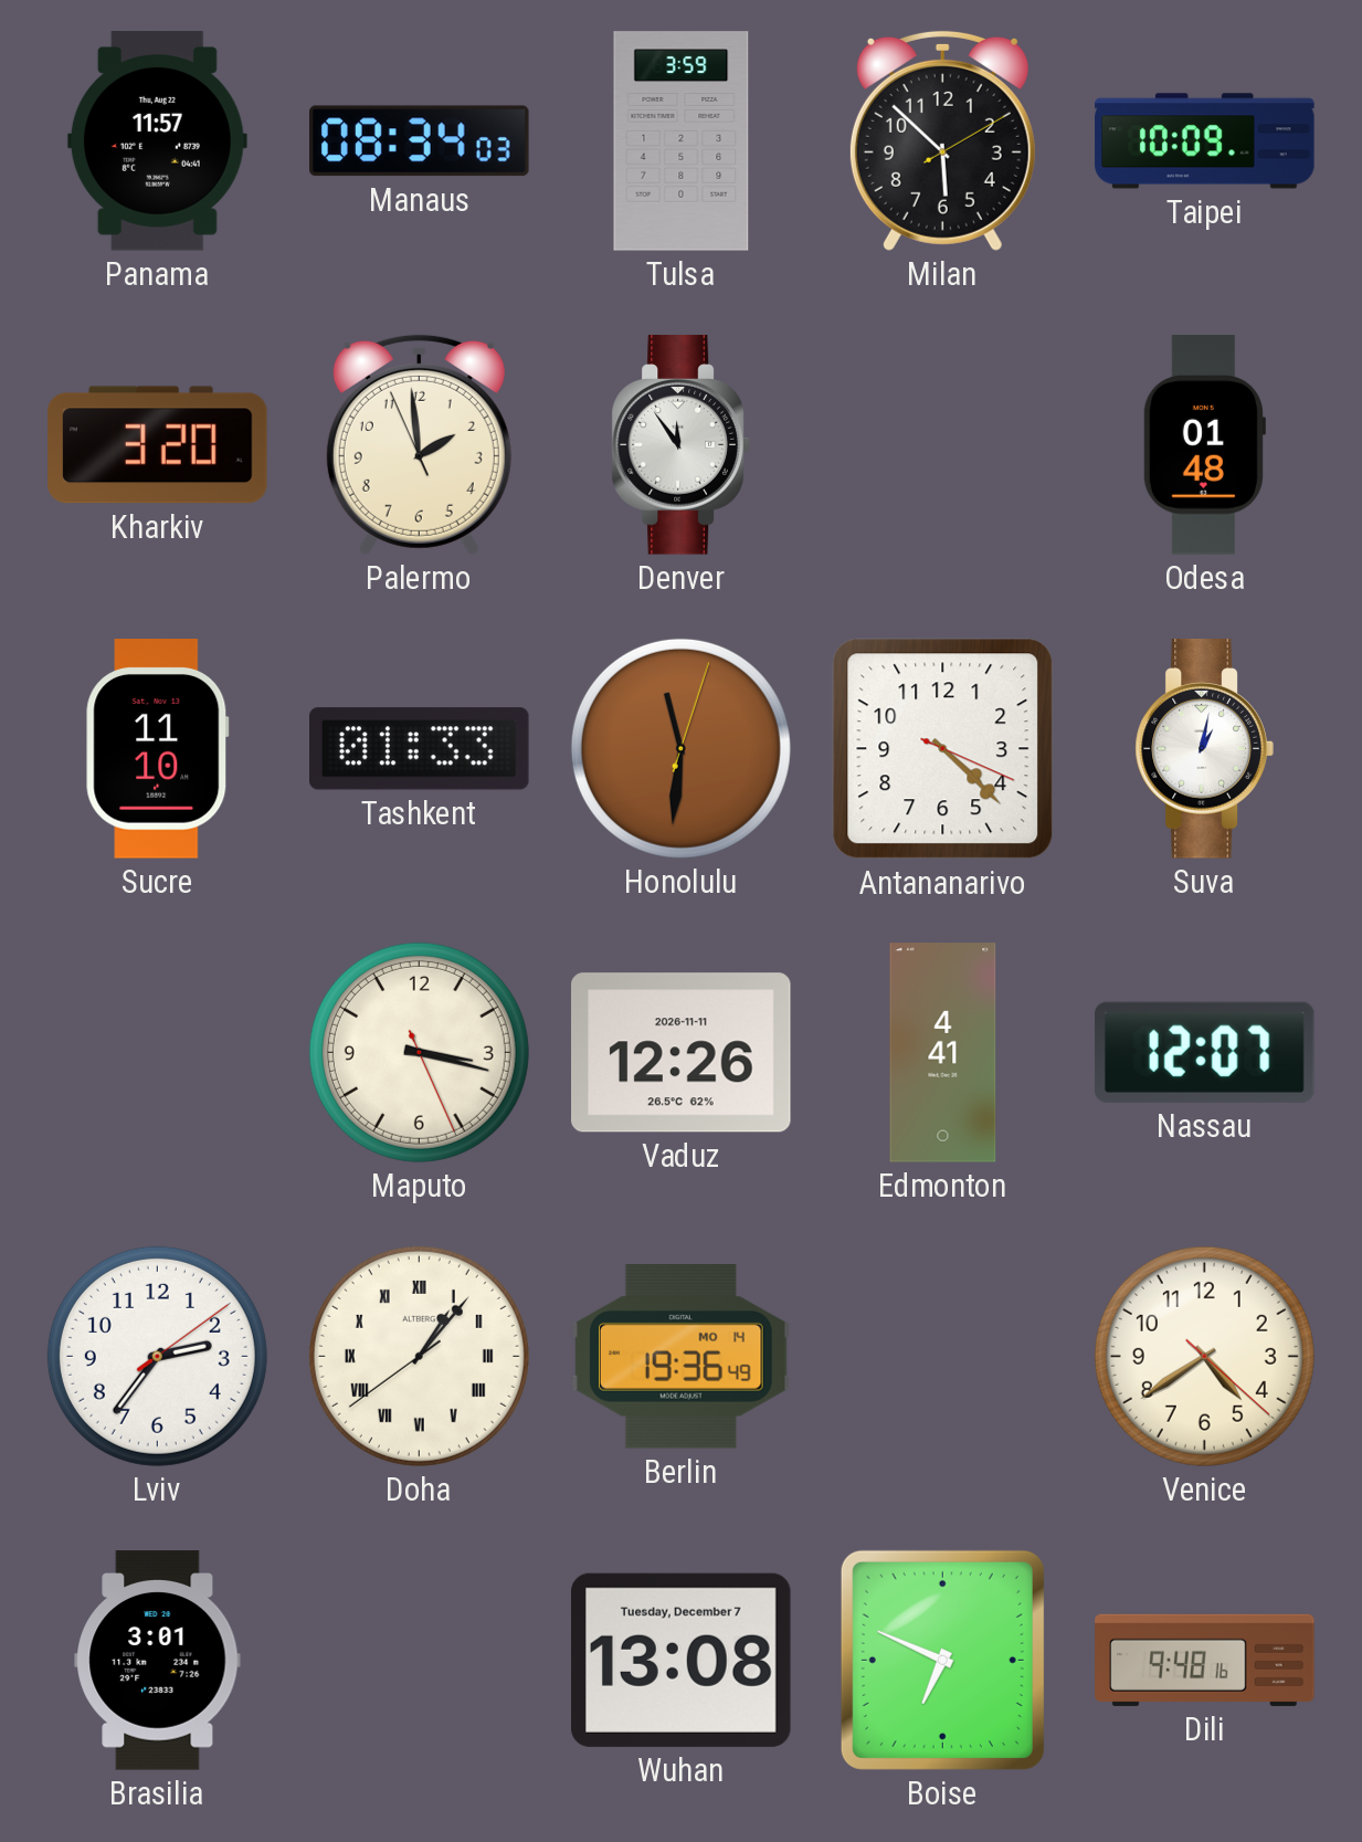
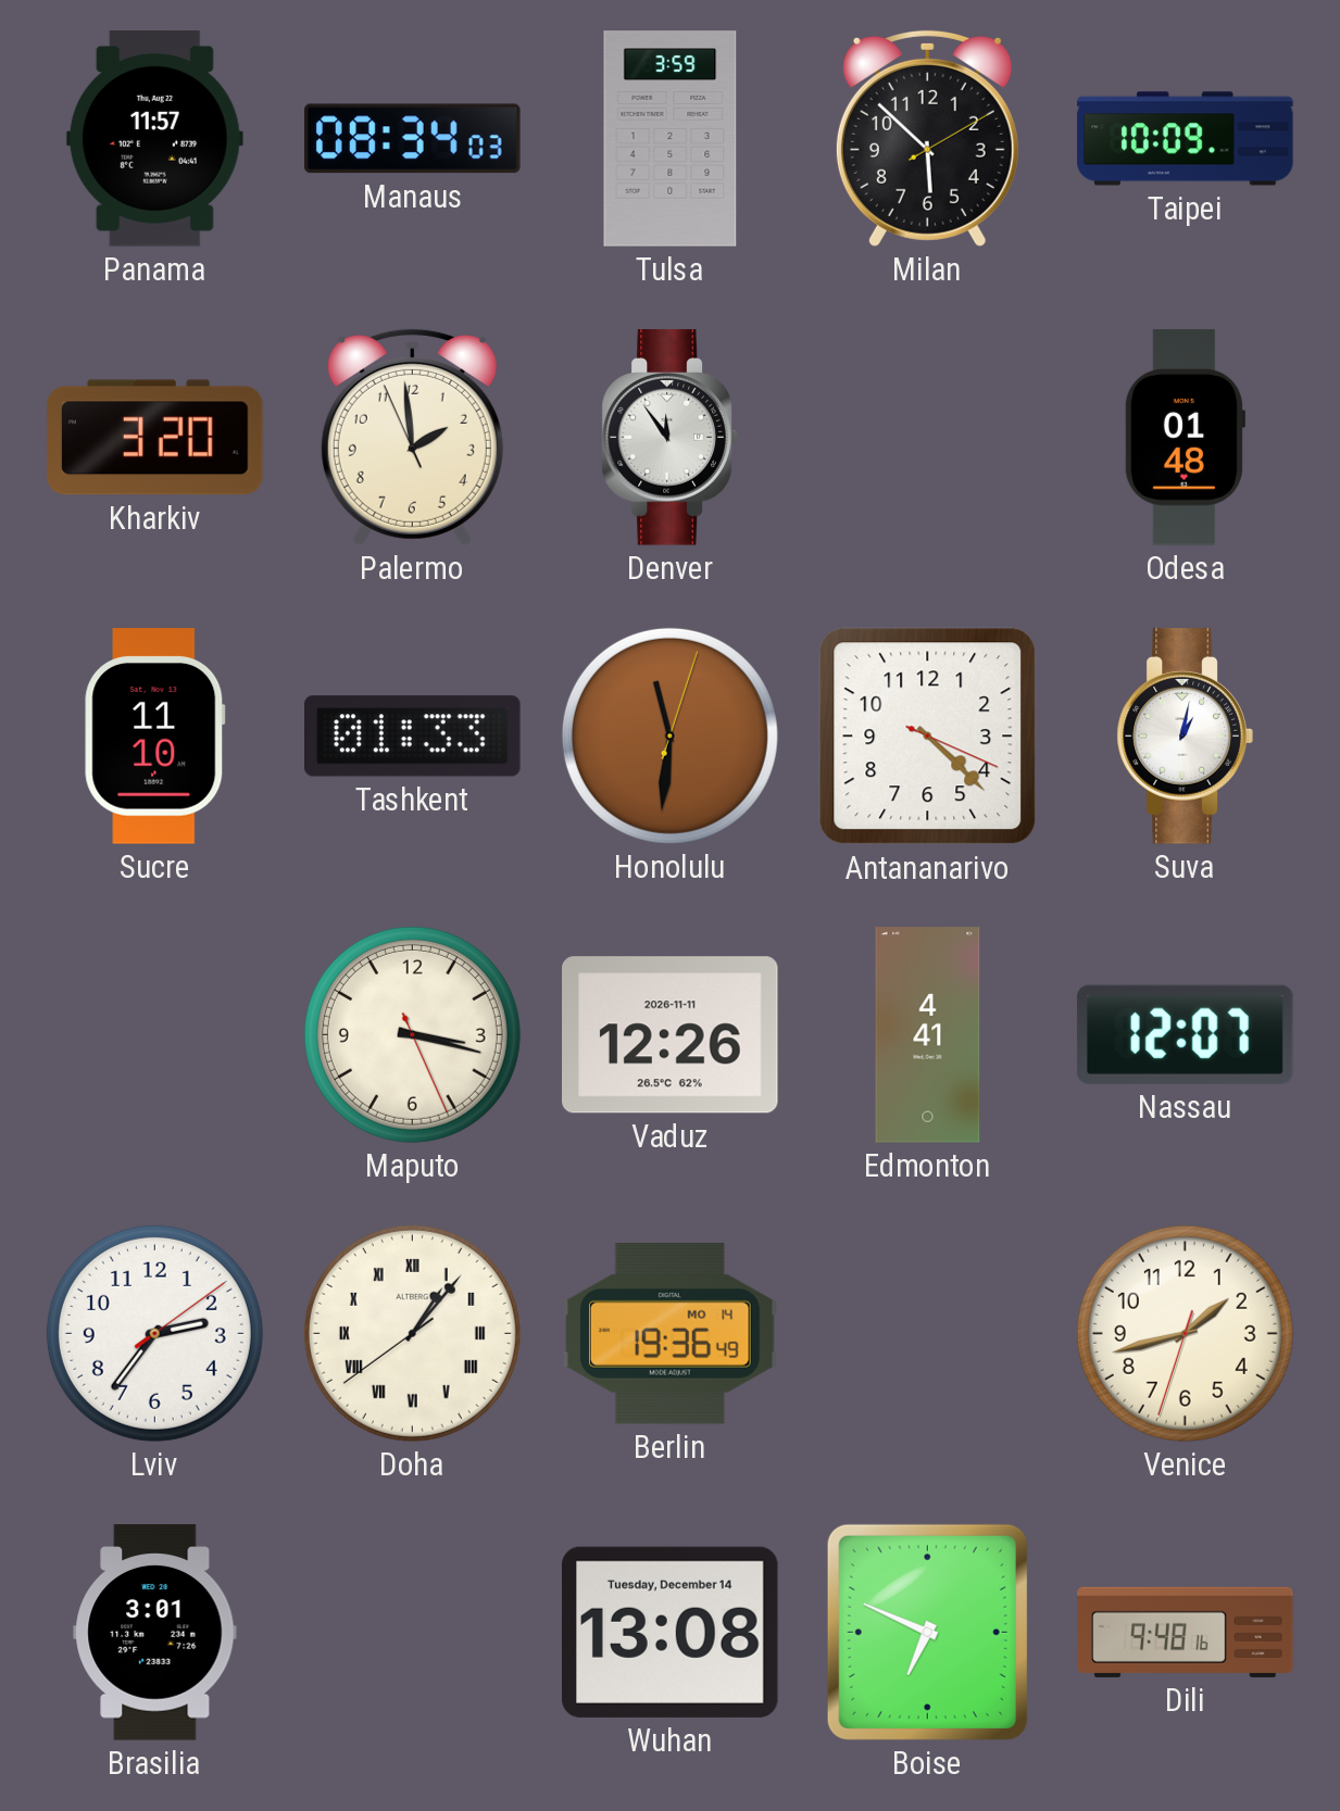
Venice: 4:39 -> 1:42 (1185, 1333)
Wuhan date: Tuesday, December 7 -> Tuesday, December 14 (671, 1632)
